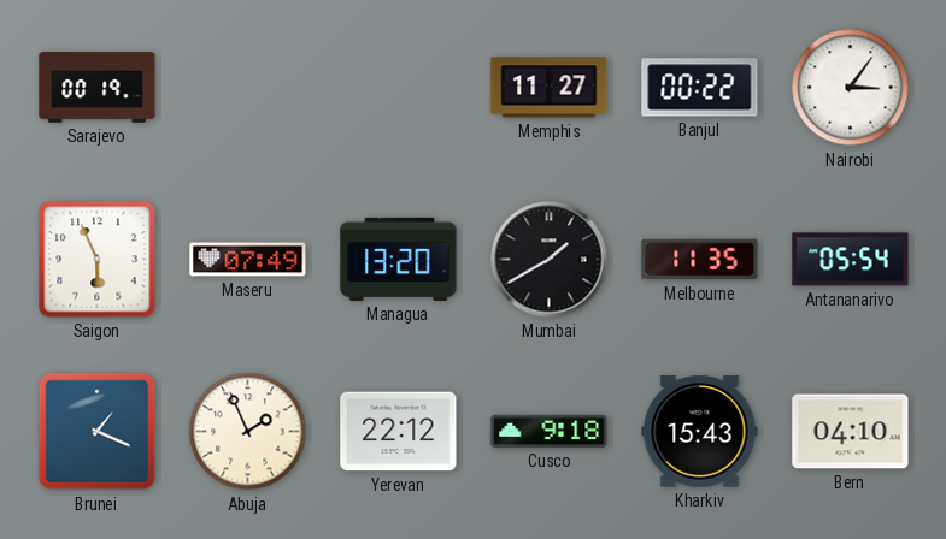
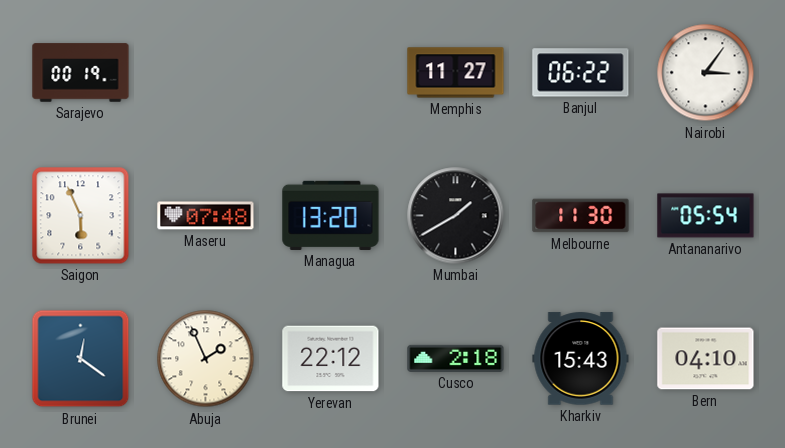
Banjul: 00:22 -> 06:22 (581, 73)
Maseru: 07:49 -> 07:48 (206, 216)
Melbourne: 11:35 -> 11:30 (581, 216)
Brunei: 1:19 -> 12:21 (81, 359)
Cusco: 9:18 -> 2:18 (456, 358)
